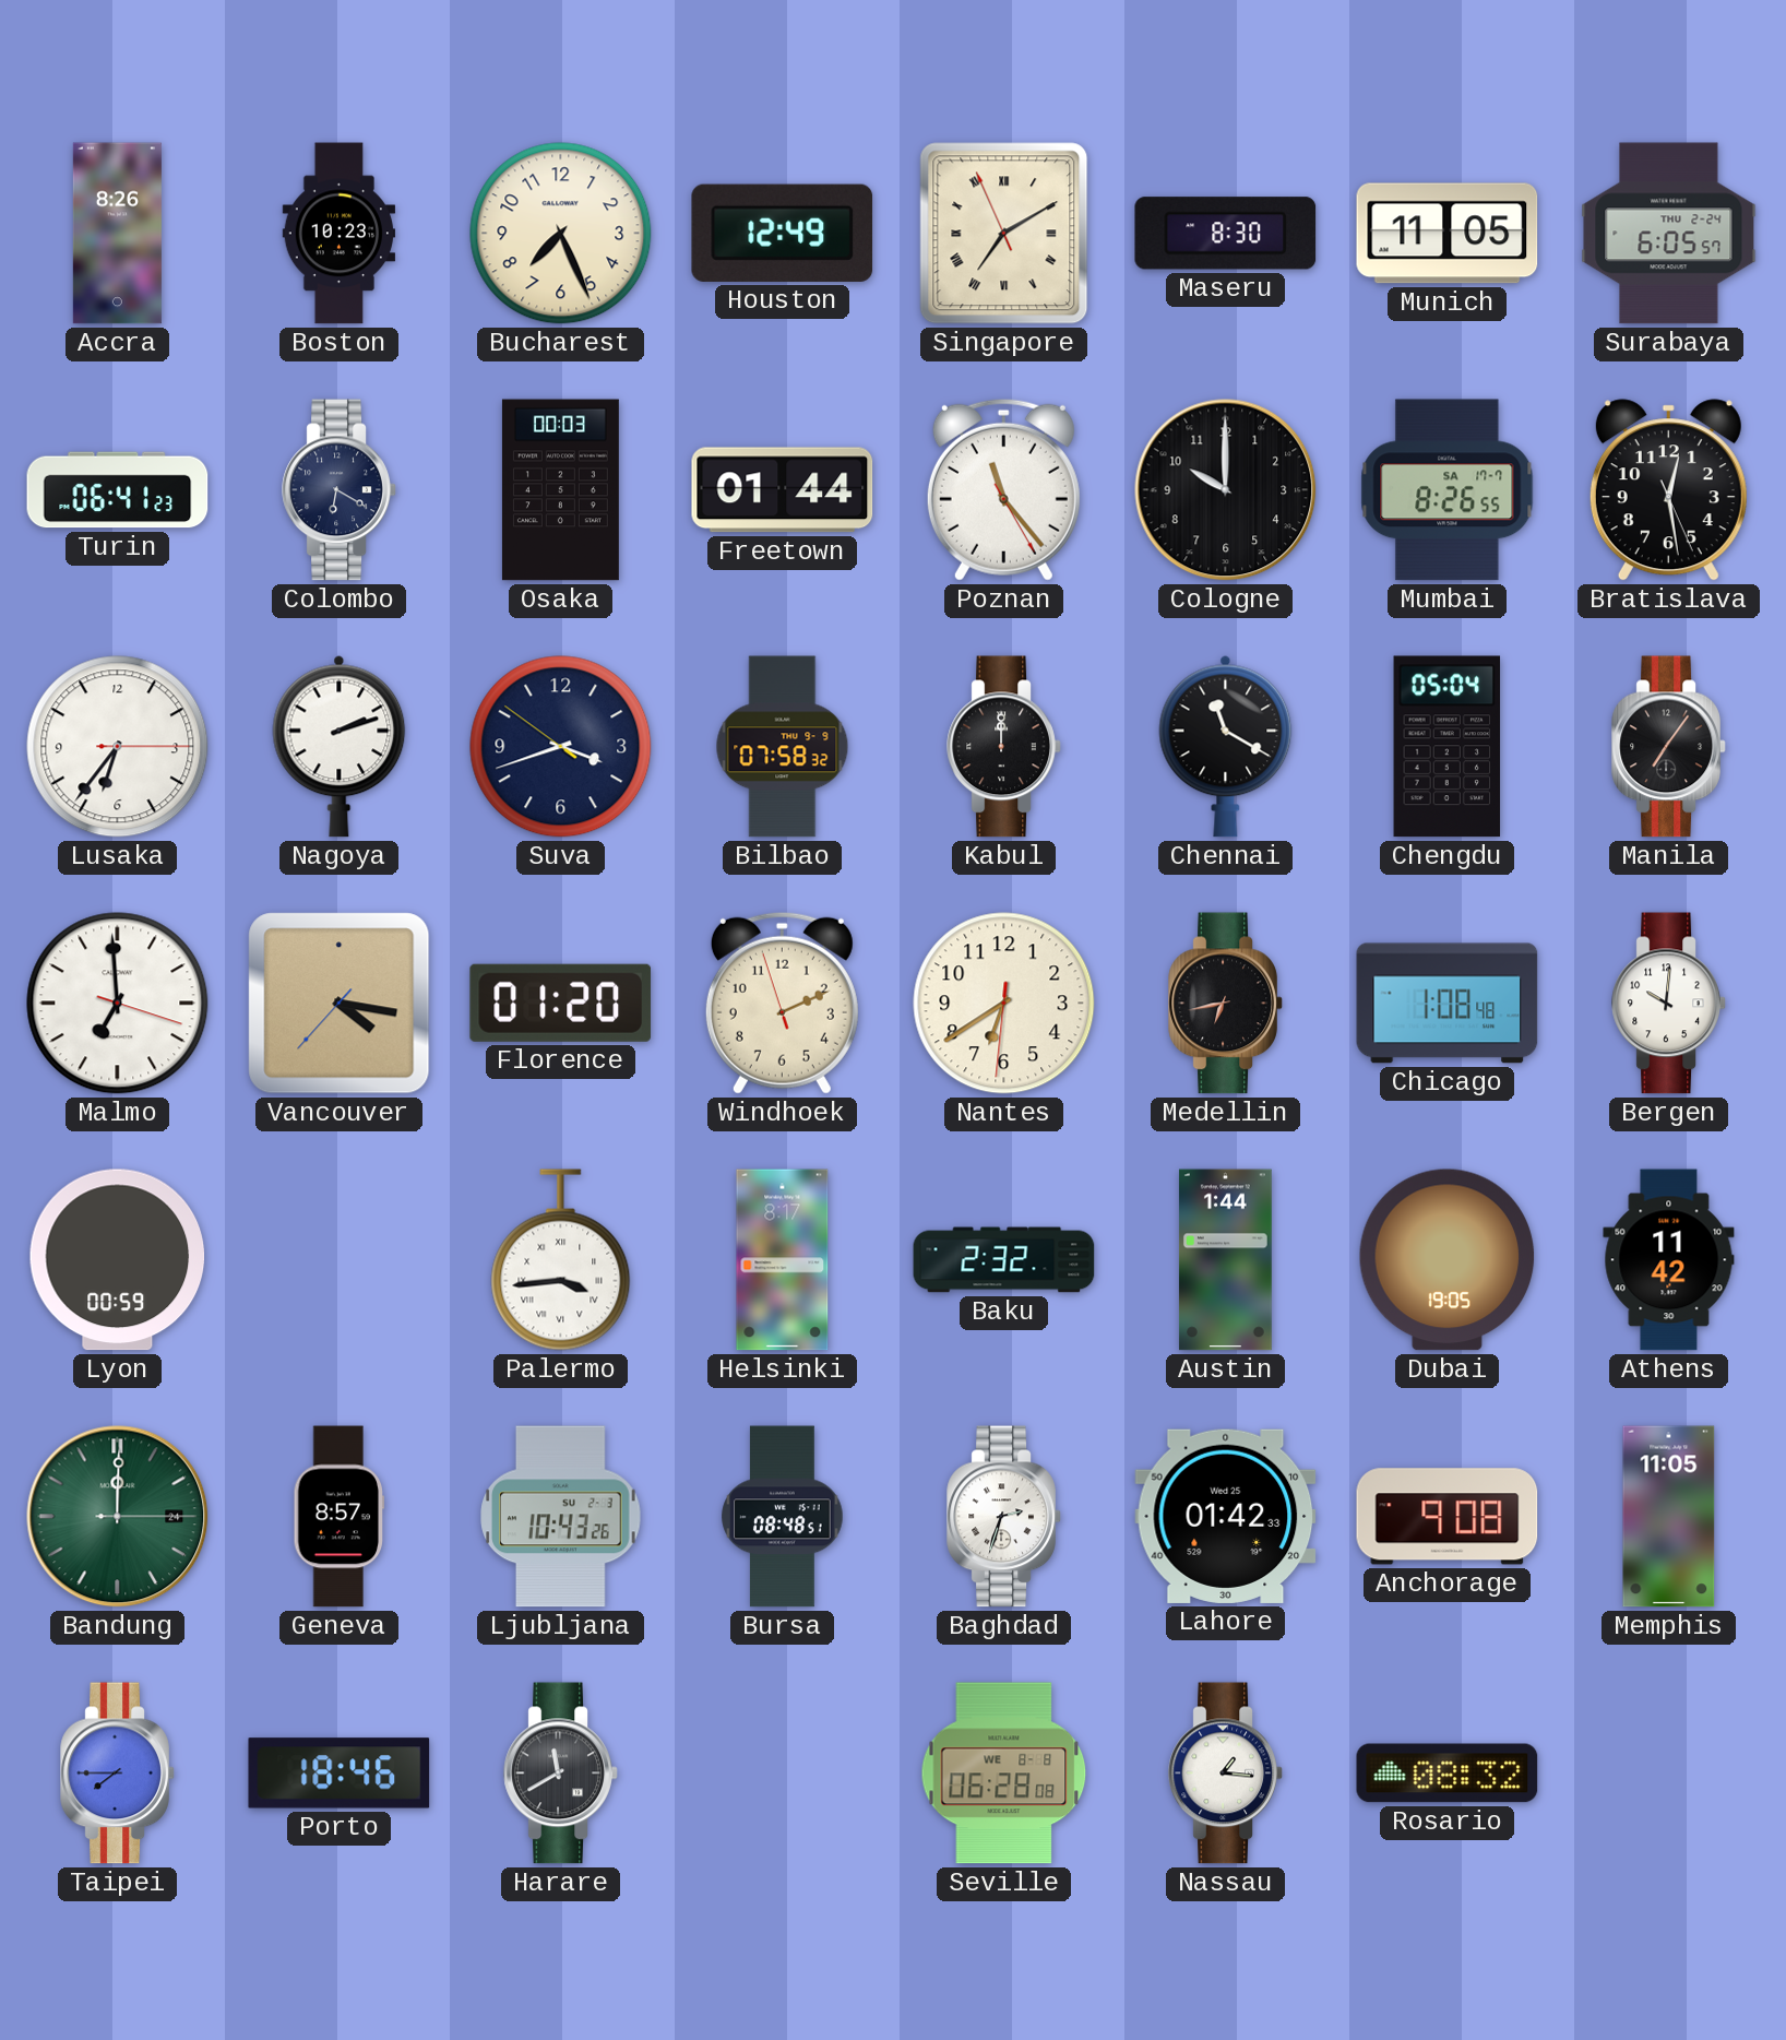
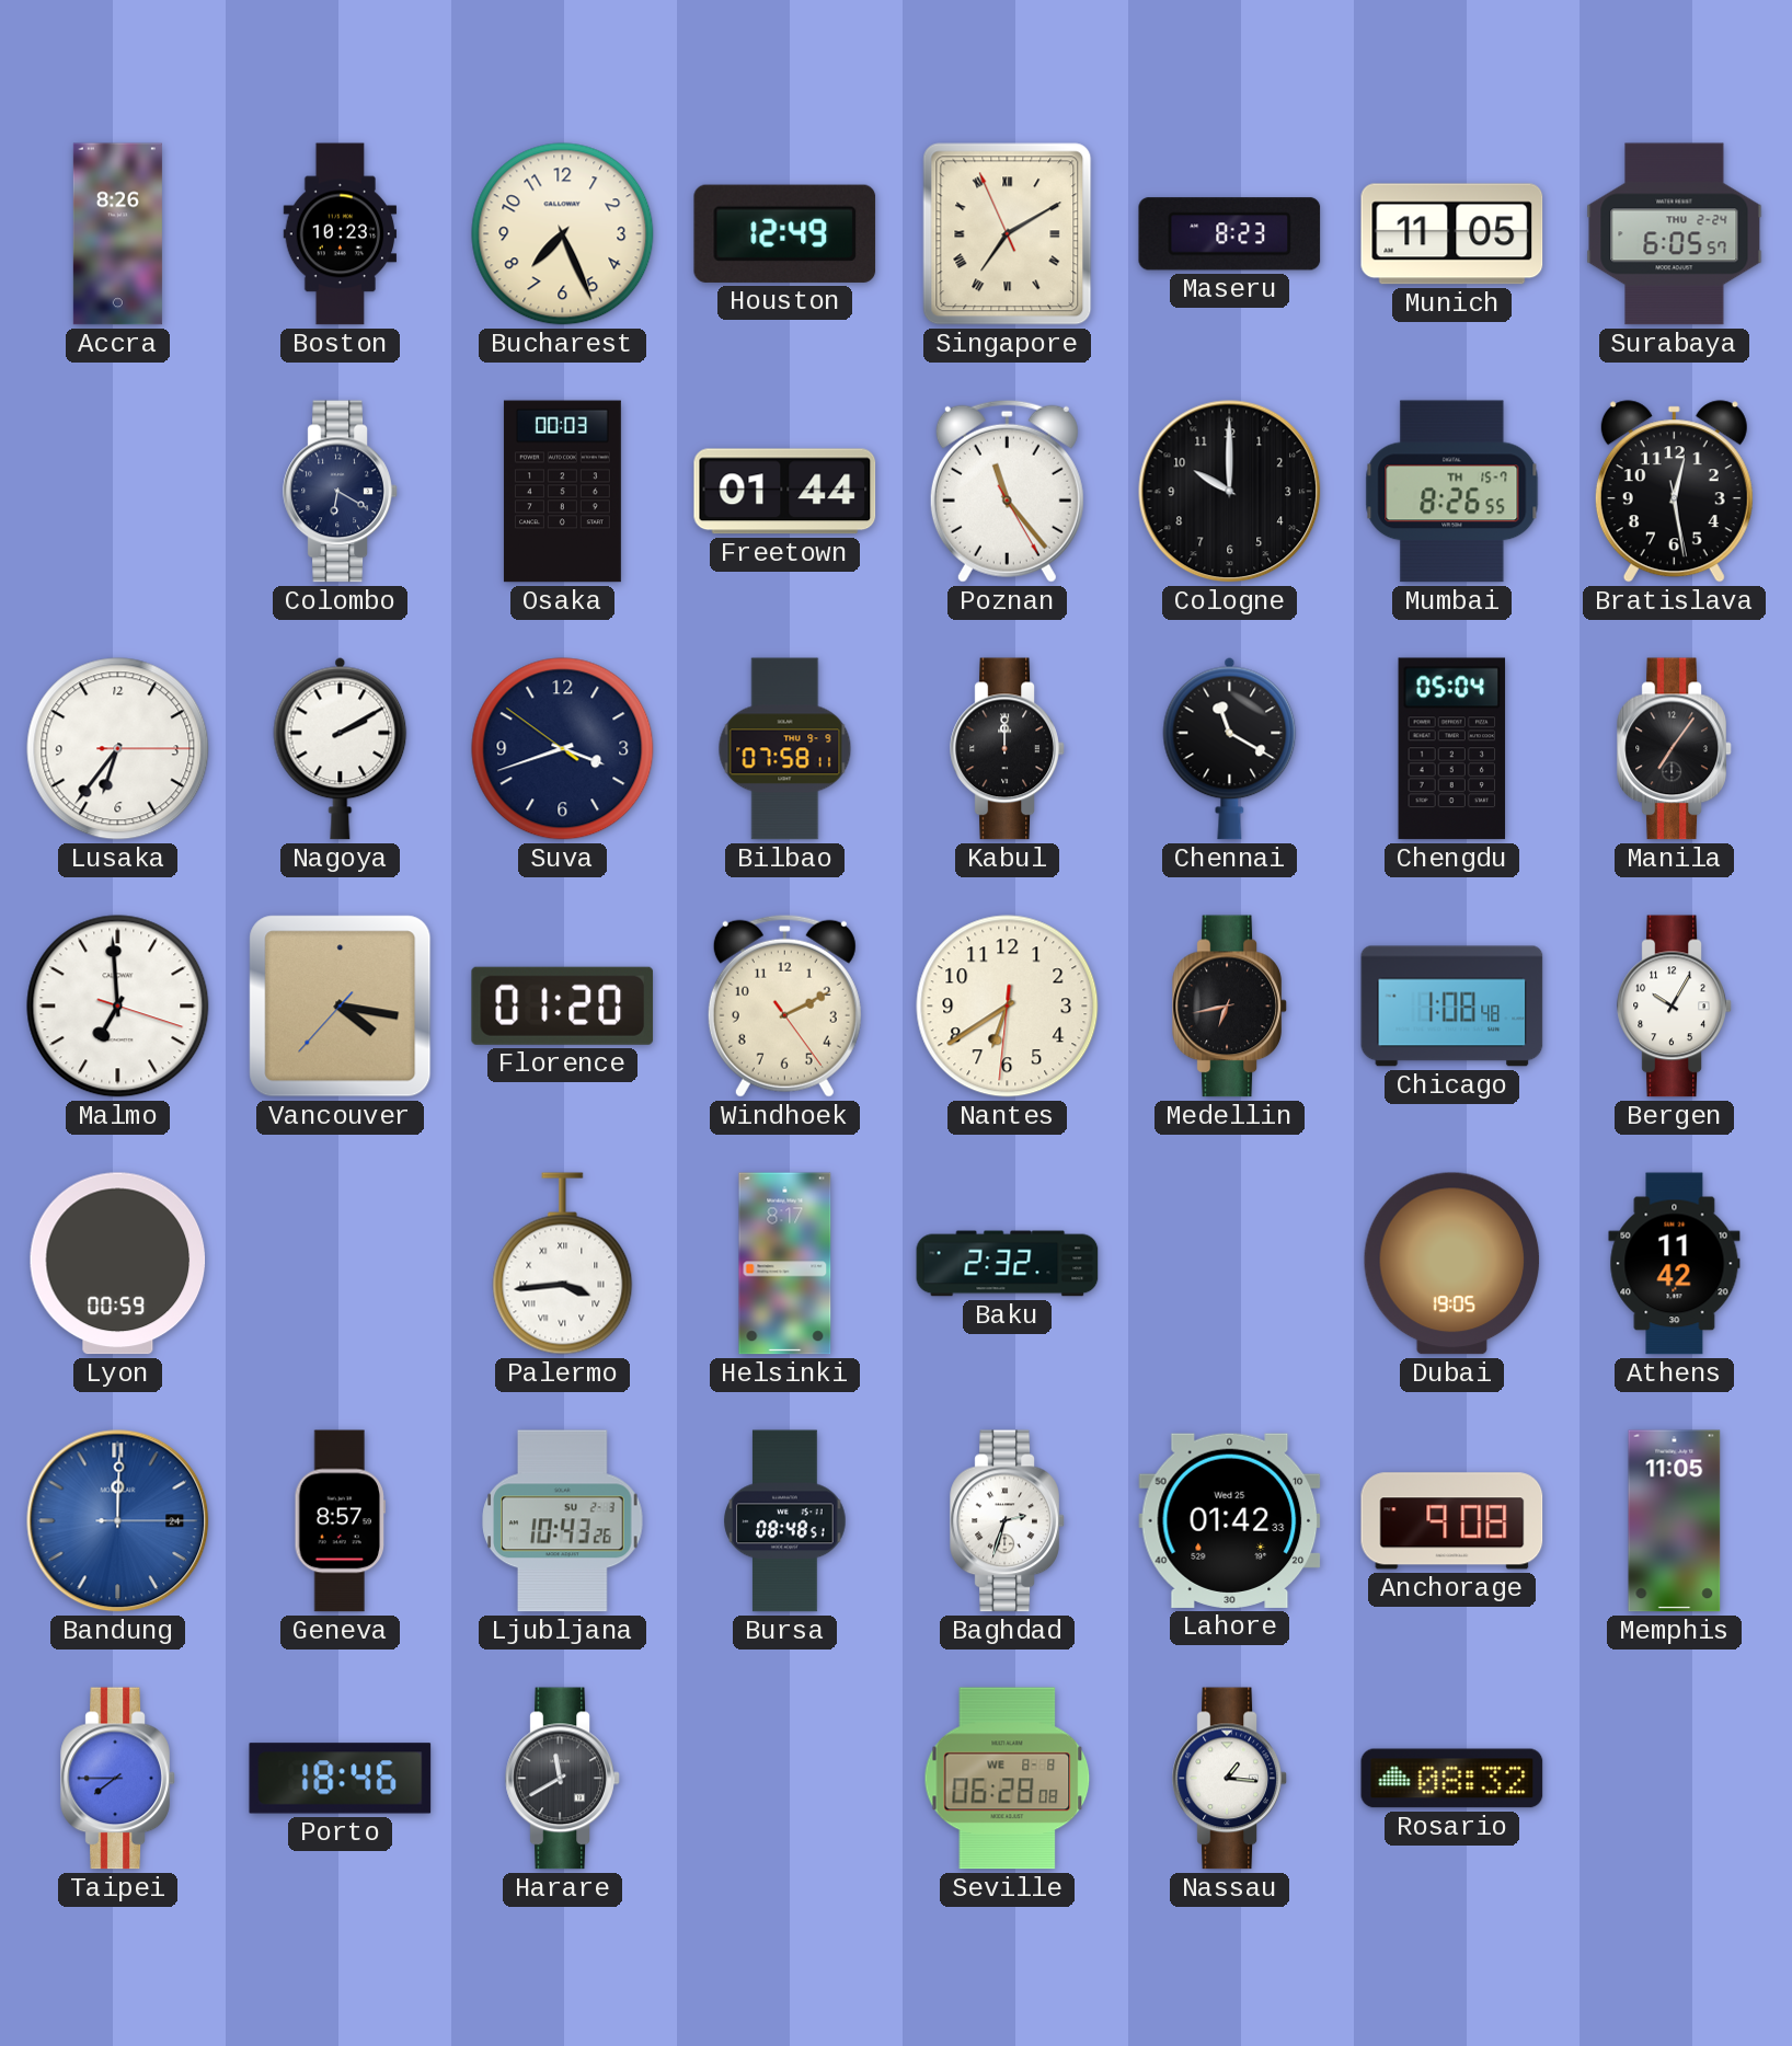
Maseru: 8:30 -> 8:23 (1230, 234)
Turin: 06:41 -> none (118, 490)
Mumbai date: SA 17-7 -> TH 15-7 (1452, 492)
Bratislava: 12:28:26 -> 12:28:28 (1674, 492)
Nagoya: 2:12 -> 2:10 (341, 748)
Bilbao: 07:58:32 -> 07:58:11 (785, 749)
Windhoek: 2:10:57 -> 2:10:24 (784, 1005)
Bergen: 10:01 -> 10:05 (1675, 1007)
Austin: 1:44 -> none (1225, 1260)
Bandung dial: green -> blue (118, 1521)
